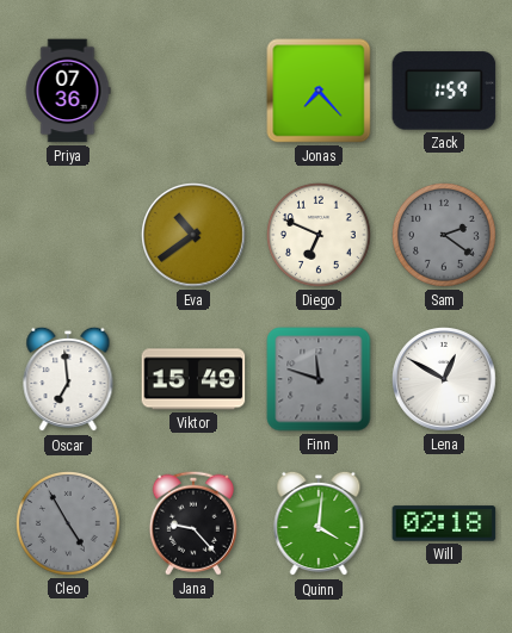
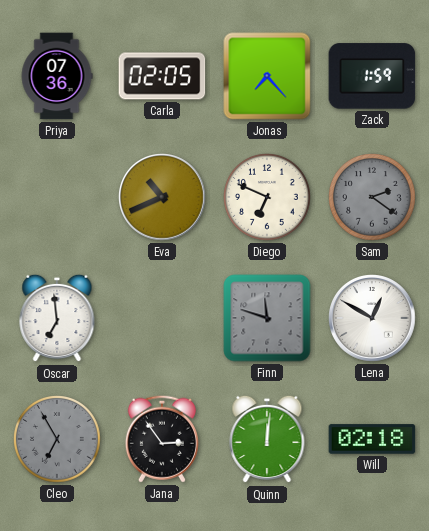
Carla: none -> 02:05 (162, 76)
Eva: 10:39 -> 10:41 (163, 198)
Viktor: 15:49 -> none (193, 379)
Cleo: 4:55 -> 6:55 (58, 440)
Jana: 9:23 -> 2:54 (162, 439)
Quinn: 4:01 -> 12:01 (267, 439)
